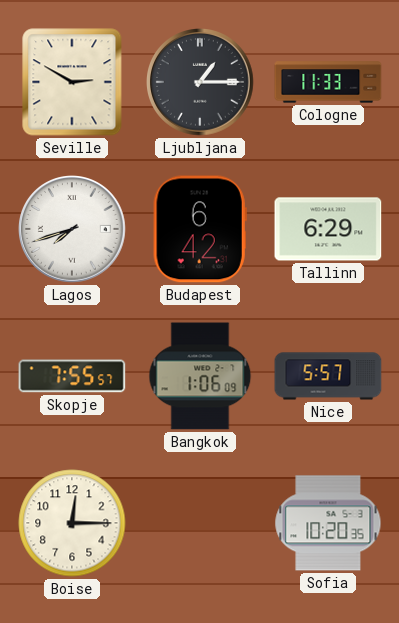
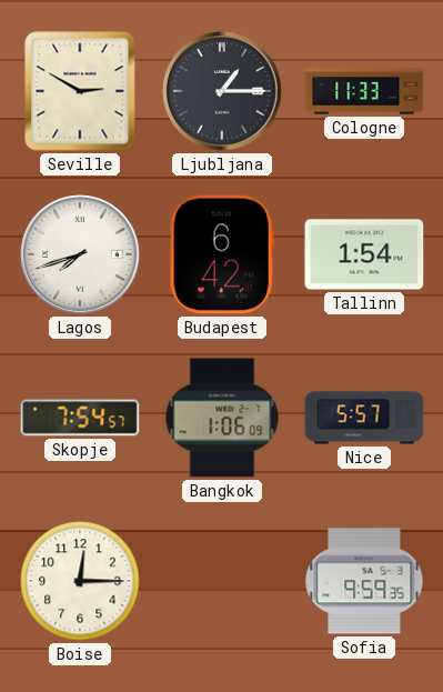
Tallinn: 6:29 -> 1:54 (364, 254)
Skopje: 7:55 -> 7:54 (80, 418)
Sofia: 10:20 -> 9:59 (364, 581)
